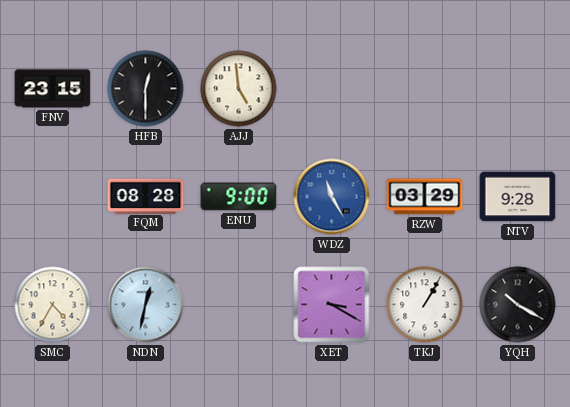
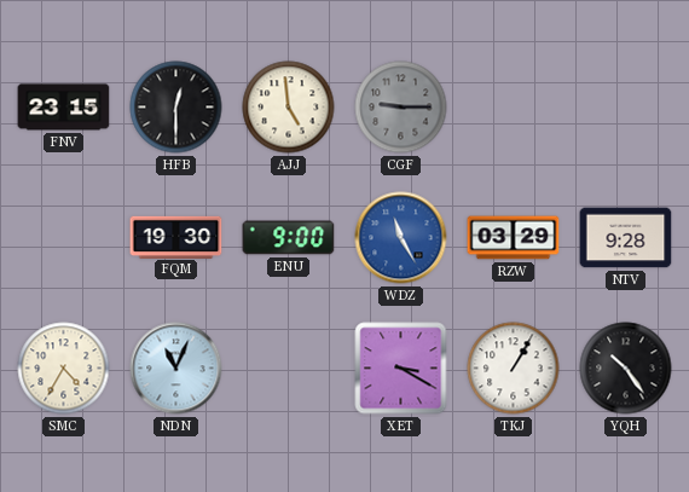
CGF: none -> 9:15 (401, 108)
FQM: 08:28 -> 19:30 (176, 237)
NDN: 12:32 -> 11:04 (176, 369)
YQH: 10:20 -> 10:24 (626, 369)
